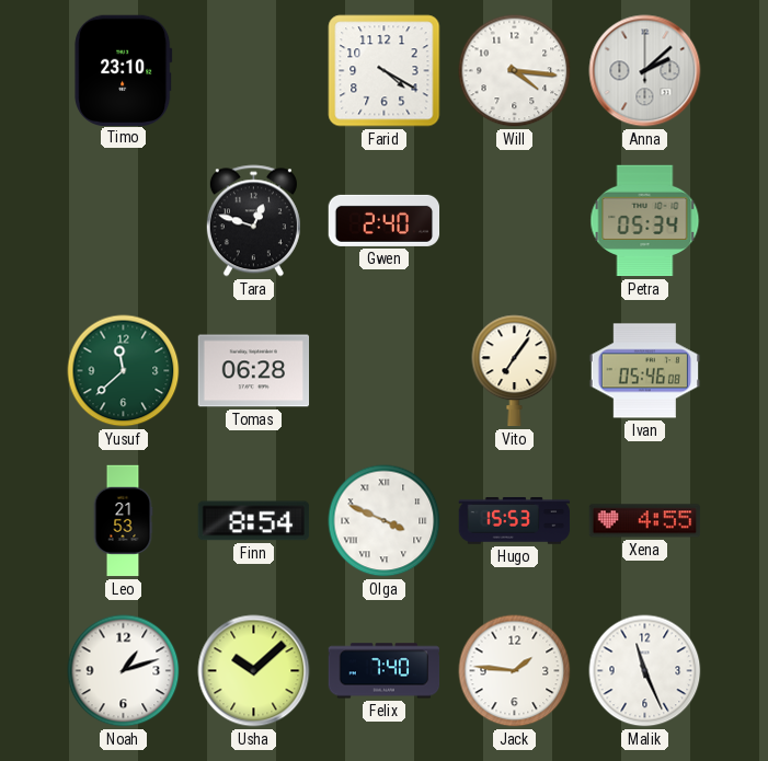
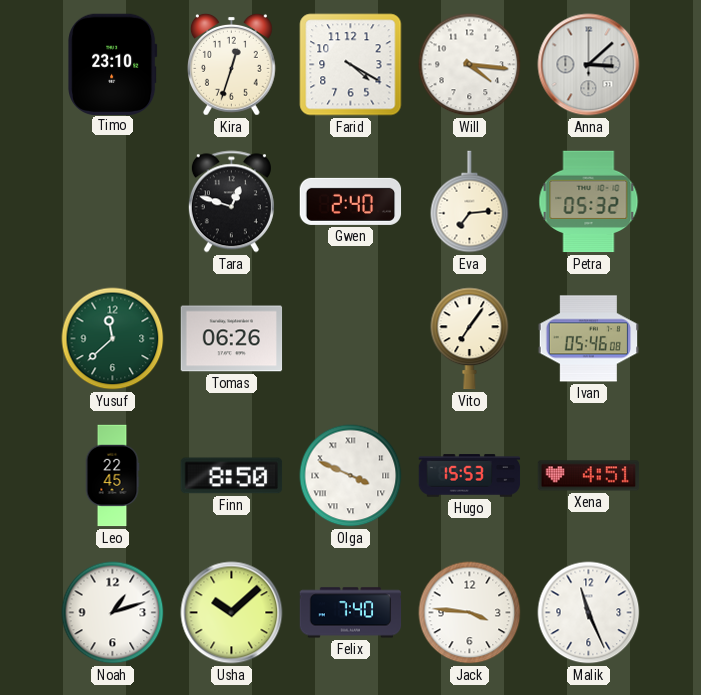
Kira: none -> 12:33 (232, 65)
Anna: 2:08 -> 3:08 (589, 65)
Eva: none -> 7:14 (470, 202)
Petra: 05:34 -> 05:32 (589, 202)
Tomas: 06:28 -> 06:26 (232, 339)
Leo: 21:53 -> 22:45 (112, 476)
Finn: 8:54 -> 8:50 (232, 476)
Xena: 4:55 -> 4:51 (589, 476)
Jack: 1:46 -> 3:46 (470, 613)
